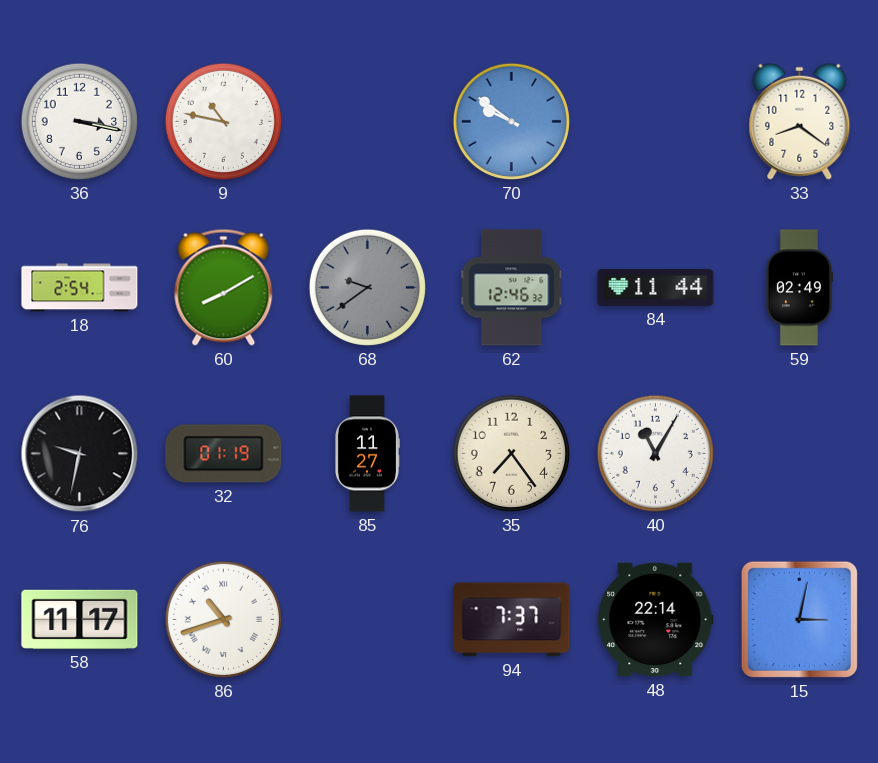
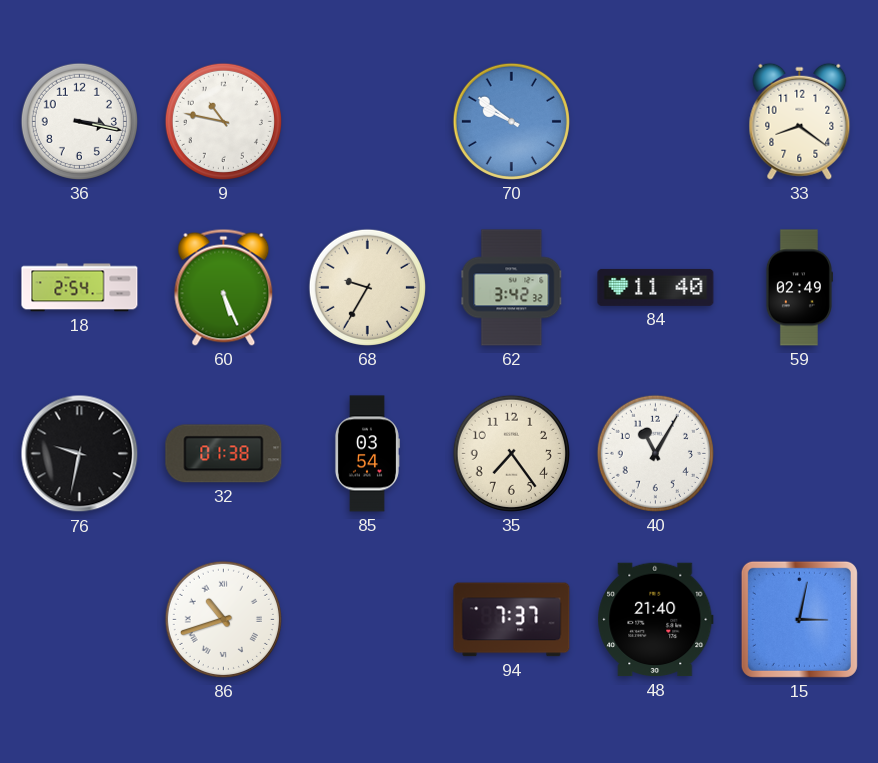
60: 8:10 -> 5:26 (224, 287)
68: 9:39 -> 9:35 (367, 287)
68 dial: grey -> cream (367, 287)
62: 12:46 -> 3:42 (512, 288)
84: 11:44 -> 11:40 (656, 287)
32: 01:19 -> 01:38 (224, 454)
85: 11:27 -> 03:54 (367, 454)
58: 11:17 -> none (80, 619)
48: 22:14 -> 21:40 (656, 620)
